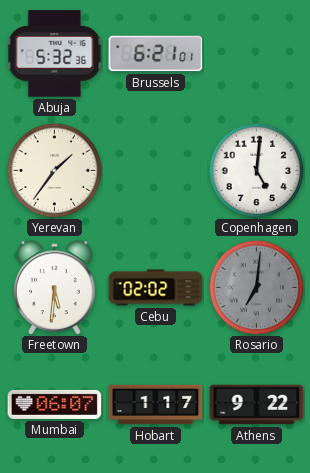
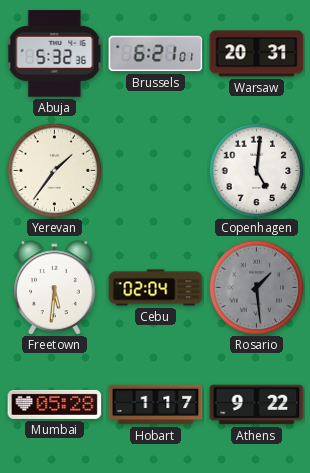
Warsaw: none -> 20:31 (257, 54)
Cebu: 02:02 -> 02:04 (156, 288)
Rosario: 7:01 -> 1:29 (256, 287)
Mumbai: 06:07 -> 05:28 (55, 404)
